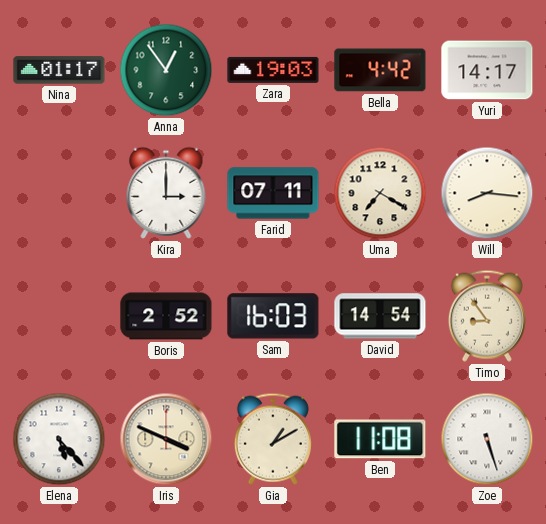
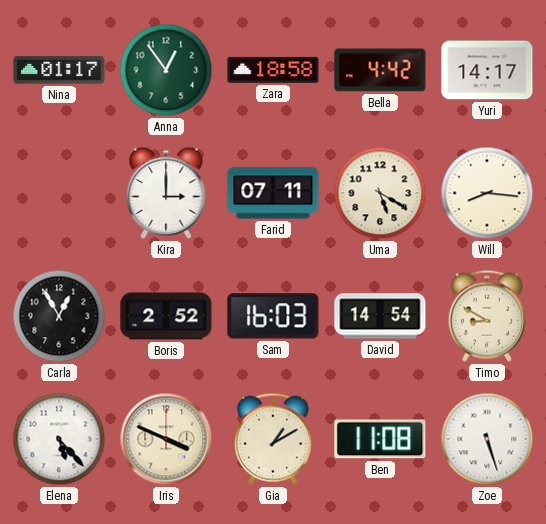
Zara: 19:03 -> 18:58 (273, 70)
Uma: 7:20 -> 5:20 (380, 193)
Carla: none -> 12:55 (59, 316)
Timo: 8:54 -> 8:50 (487, 316)
